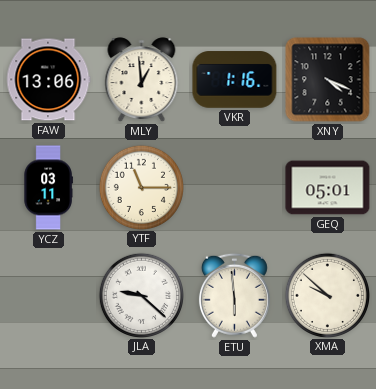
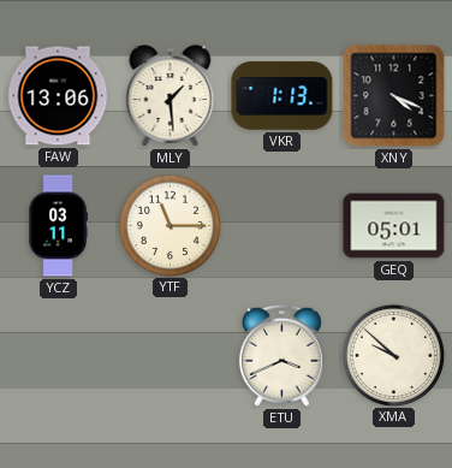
MLY: 12:59 -> 1:29 (171, 96)
VKR: 1:16 -> 1:13 (282, 96)
JLA: 9:22 -> none (141, 295)
ETU: 5:59 -> 3:41 (281, 355)
